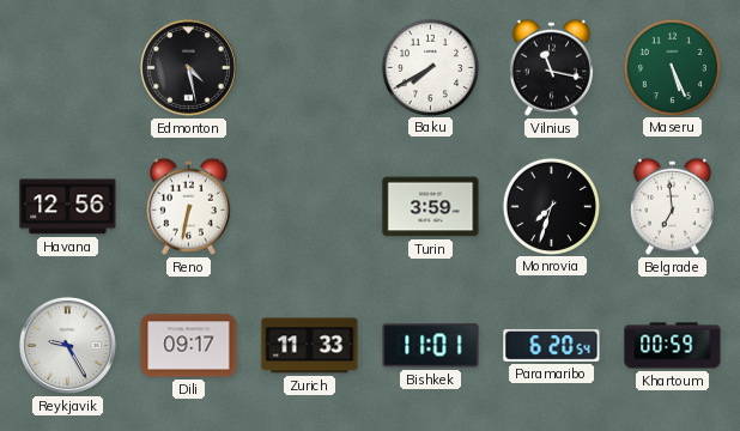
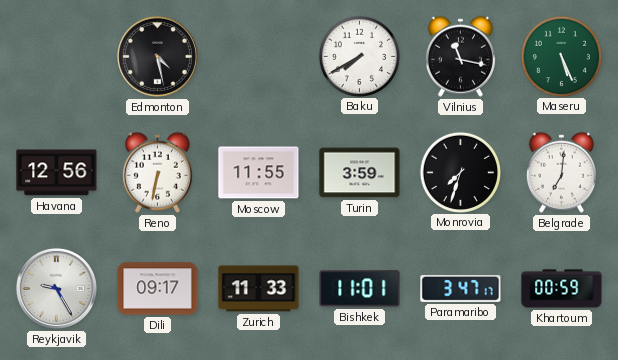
Moscow: none -> 11:55 (259, 173)
Belgrade: 6:59 -> 7:01 (561, 172)
Paramaribo: 6:20 -> 3:47 (461, 288)
